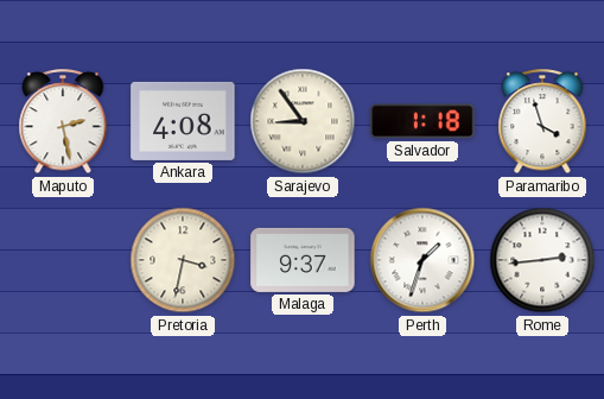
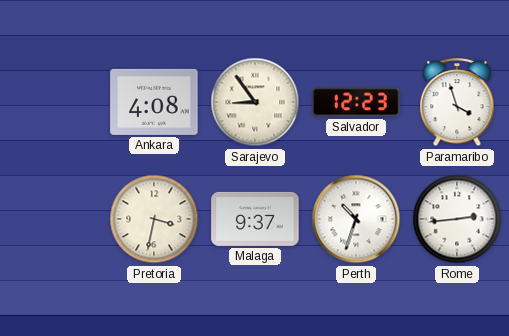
Maputo: 2:28 -> none (63, 122)
Salvador: 1:18 -> 12:23 (356, 102)
Perth: 1:33 -> 10:33 (356, 219)
